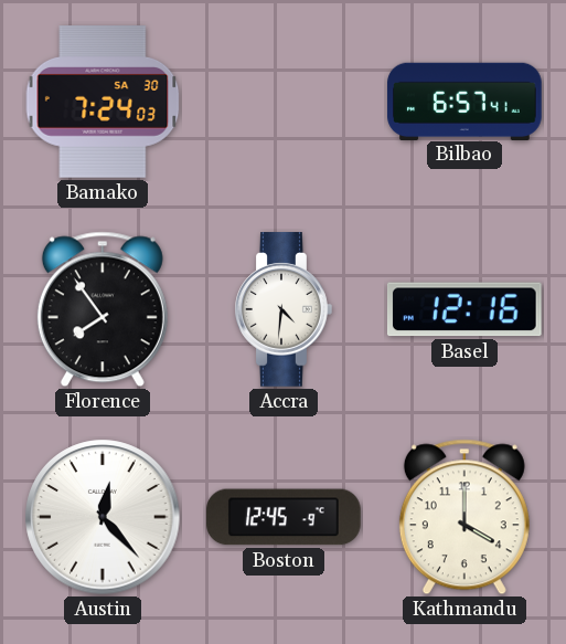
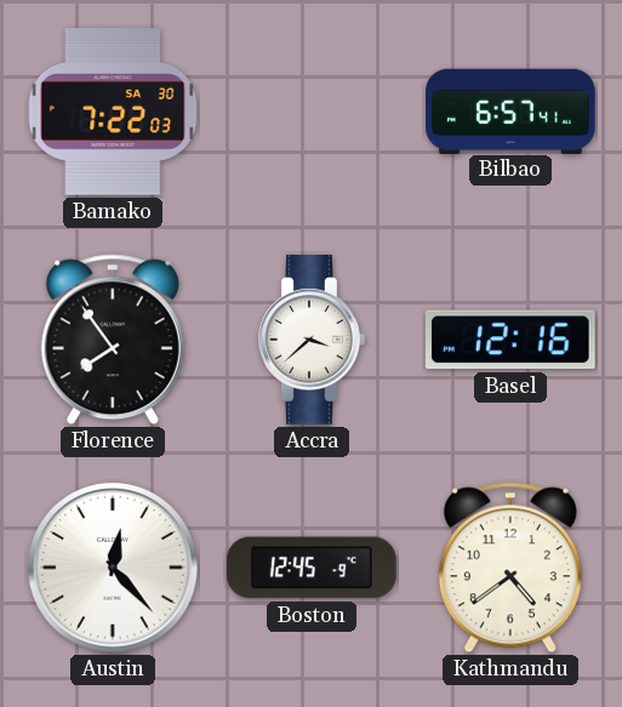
Bamako: 7:24 -> 7:22 (113, 112)
Accra: 4:31 -> 3:38 (312, 340)
Kathmandu: 4:00 -> 4:39 (510, 568)
